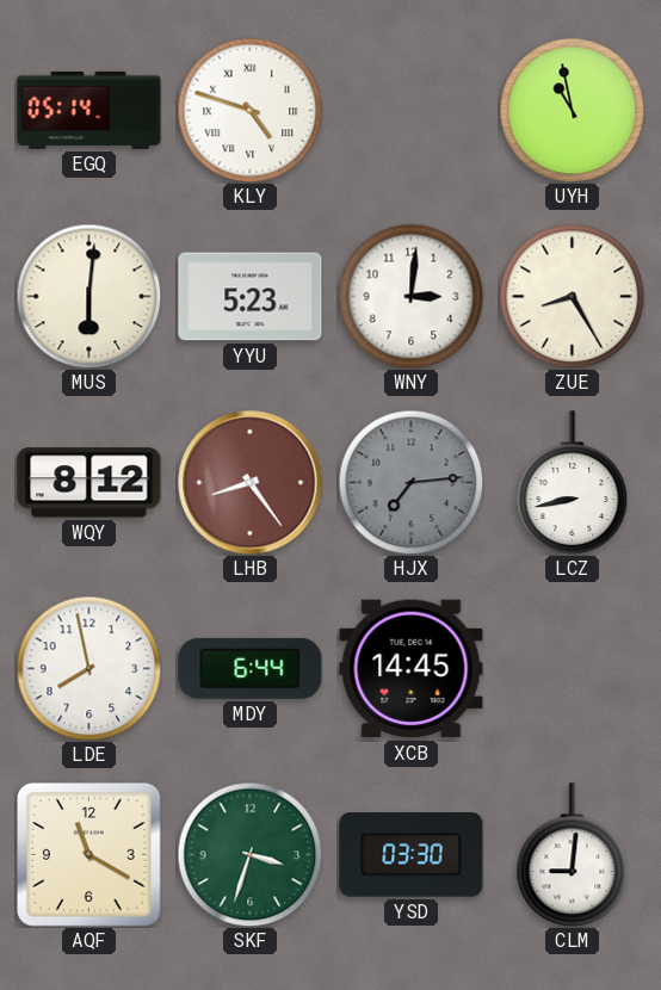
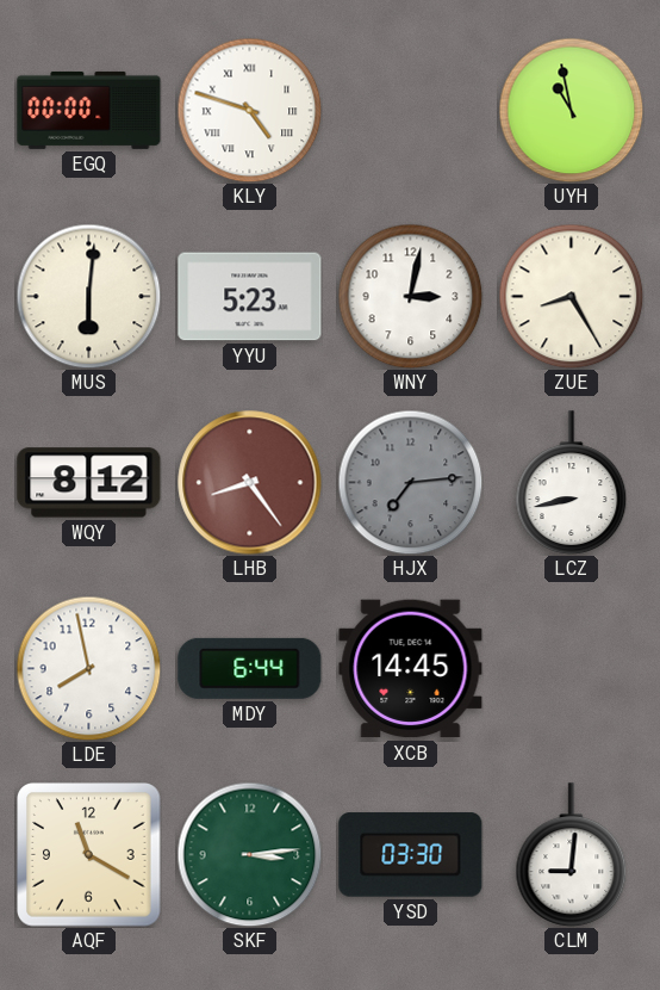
EGQ: 05:14 -> 00:00 (89, 110)
WNY: 3:01 -> 3:02 (410, 296)
SKF: 3:33 -> 3:14 (249, 854)
